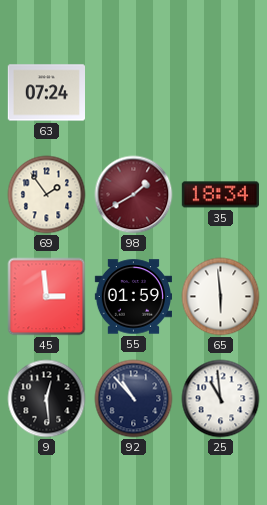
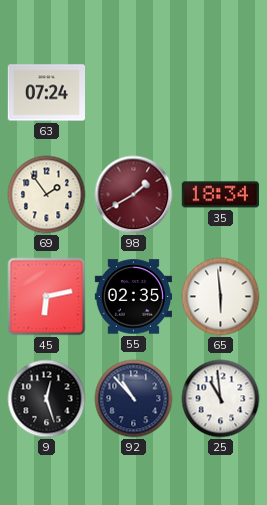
45: 2:59 -> 6:13 (47, 297)
55: 01:59 -> 02:35 (133, 297)
9: 12:29 -> 12:27 (47, 399)
